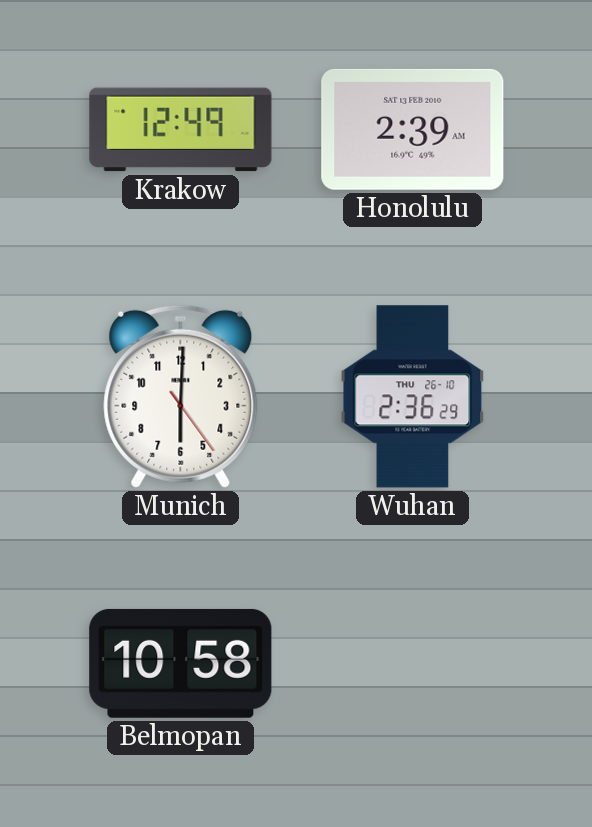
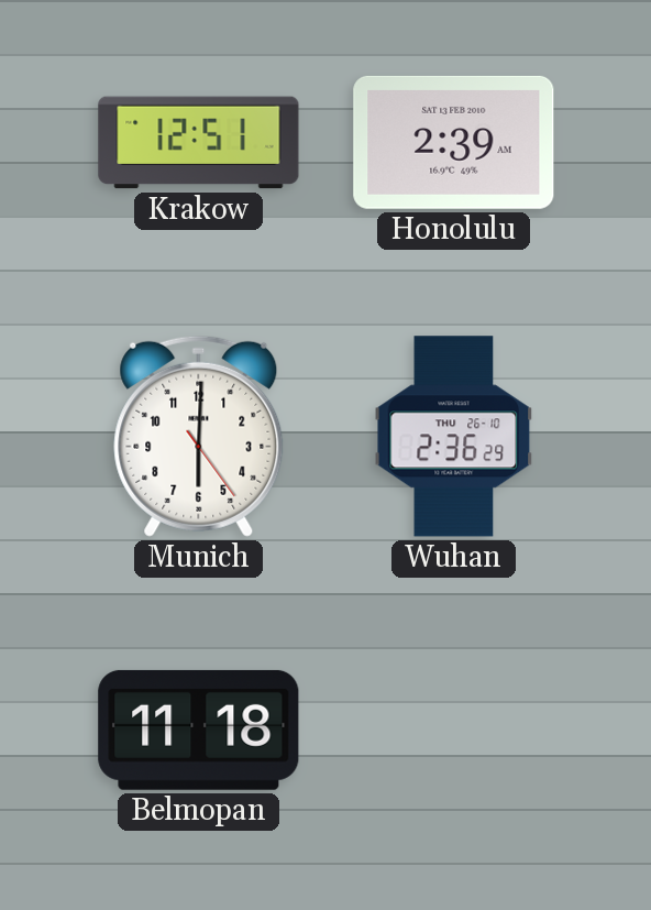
Krakow: 12:49 -> 12:51 (199, 143)
Belmopan: 10:58 -> 11:18 (199, 730)
